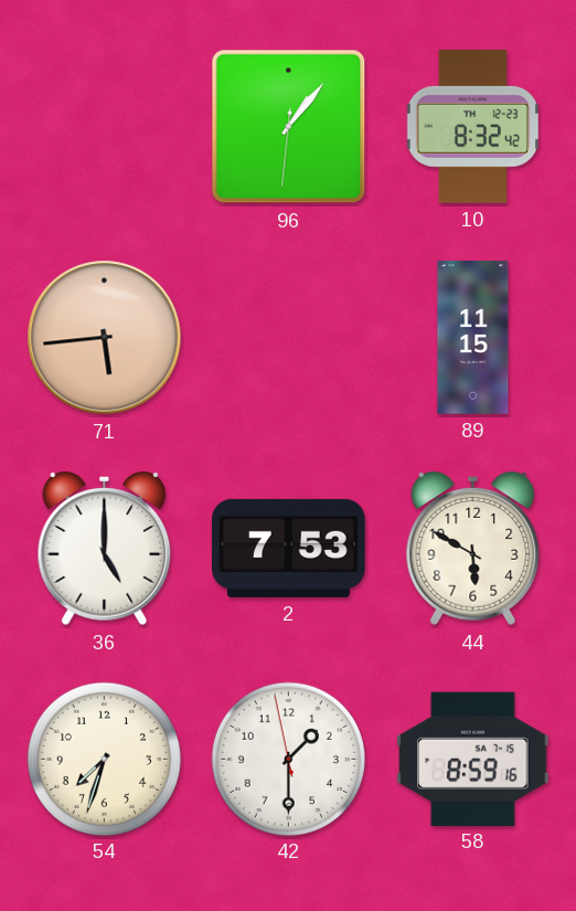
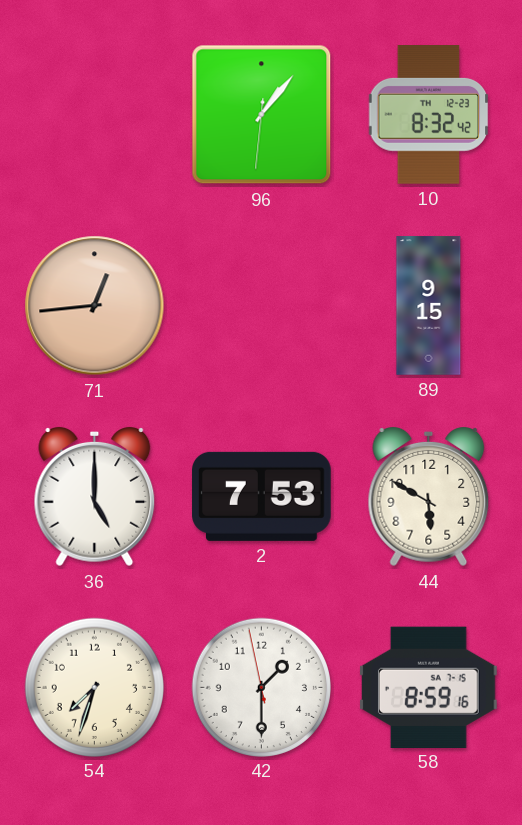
71: 5:44 -> 12:44 (95, 306)
89: 11:15 -> 9:15 (429, 306)
